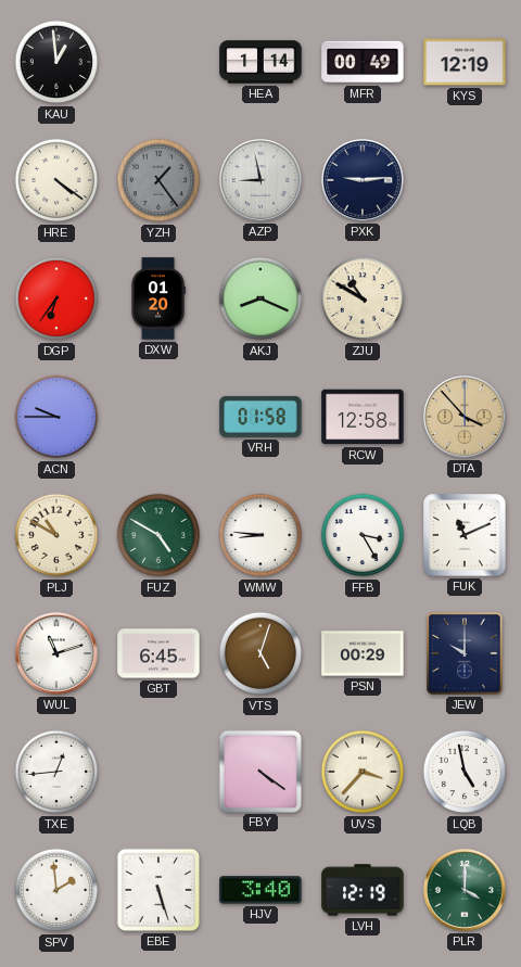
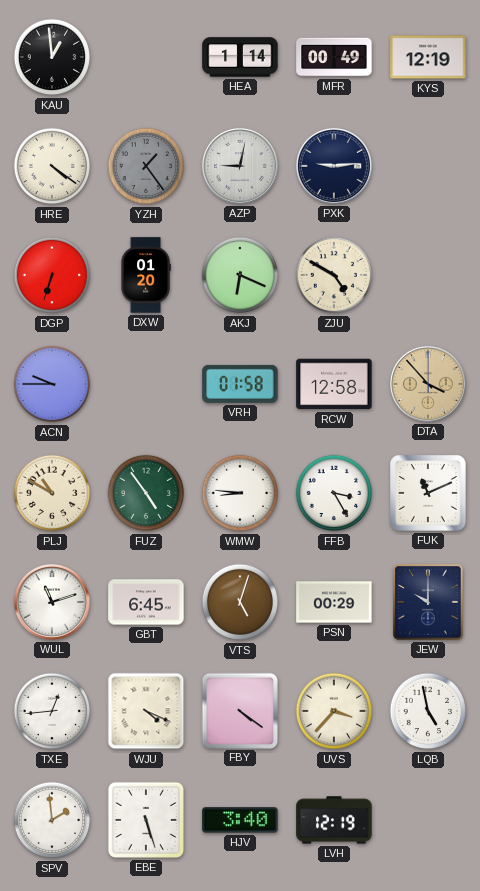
AZP: 8:58 -> 9:02 (240, 166)
DGP: 6:36 -> 6:33 (52, 275)
AKJ: 8:19 -> 6:19 (240, 275)
ZJU: 10:50 -> 4:50 (334, 275)
FUZ: 4:50 -> 4:54 (146, 493)
WJU: none -> 4:19 (146, 711)
PLR: 4:00 -> none (465, 890)
